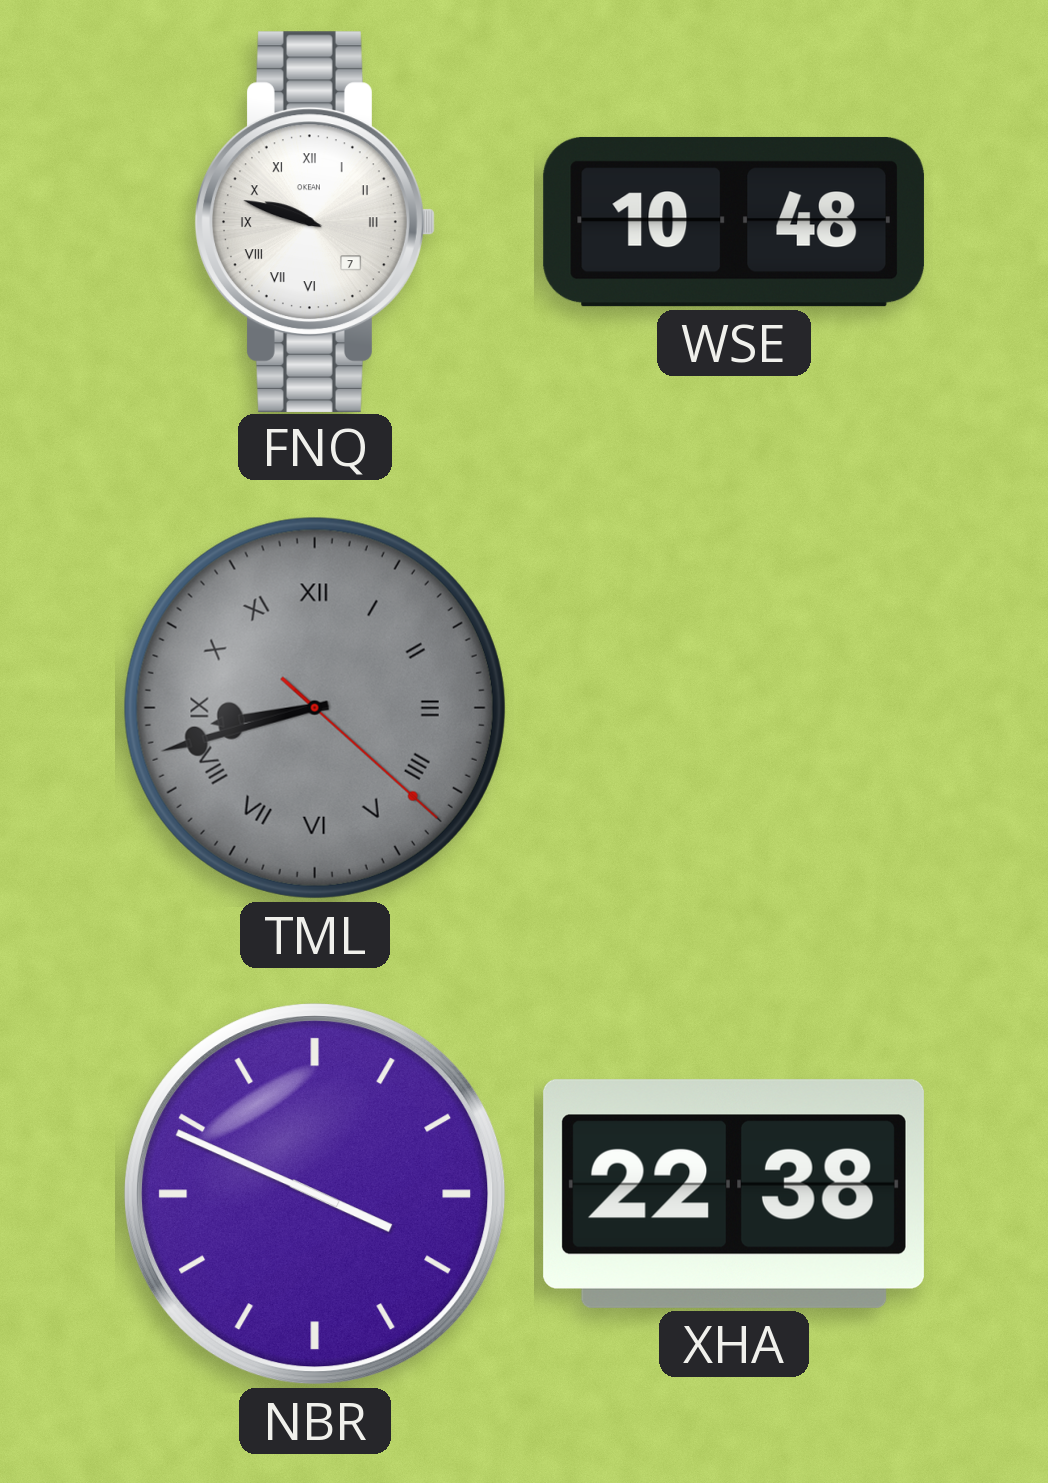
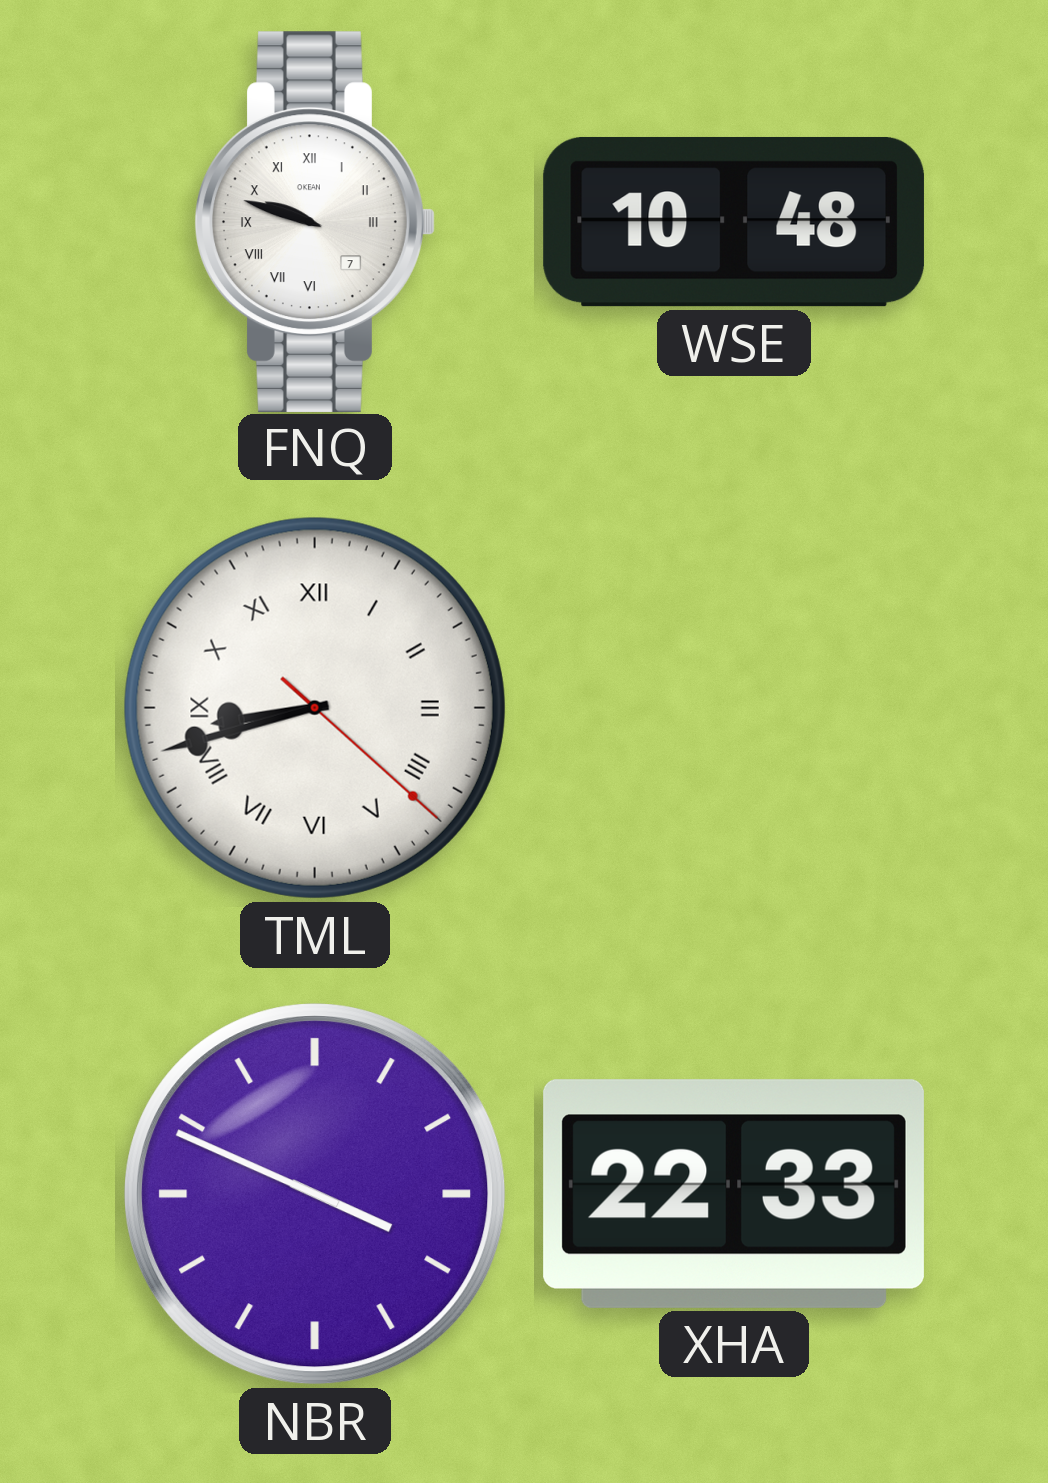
TML dial: grey -> white (315, 708)
XHA: 22:38 -> 22:33 (734, 1194)
